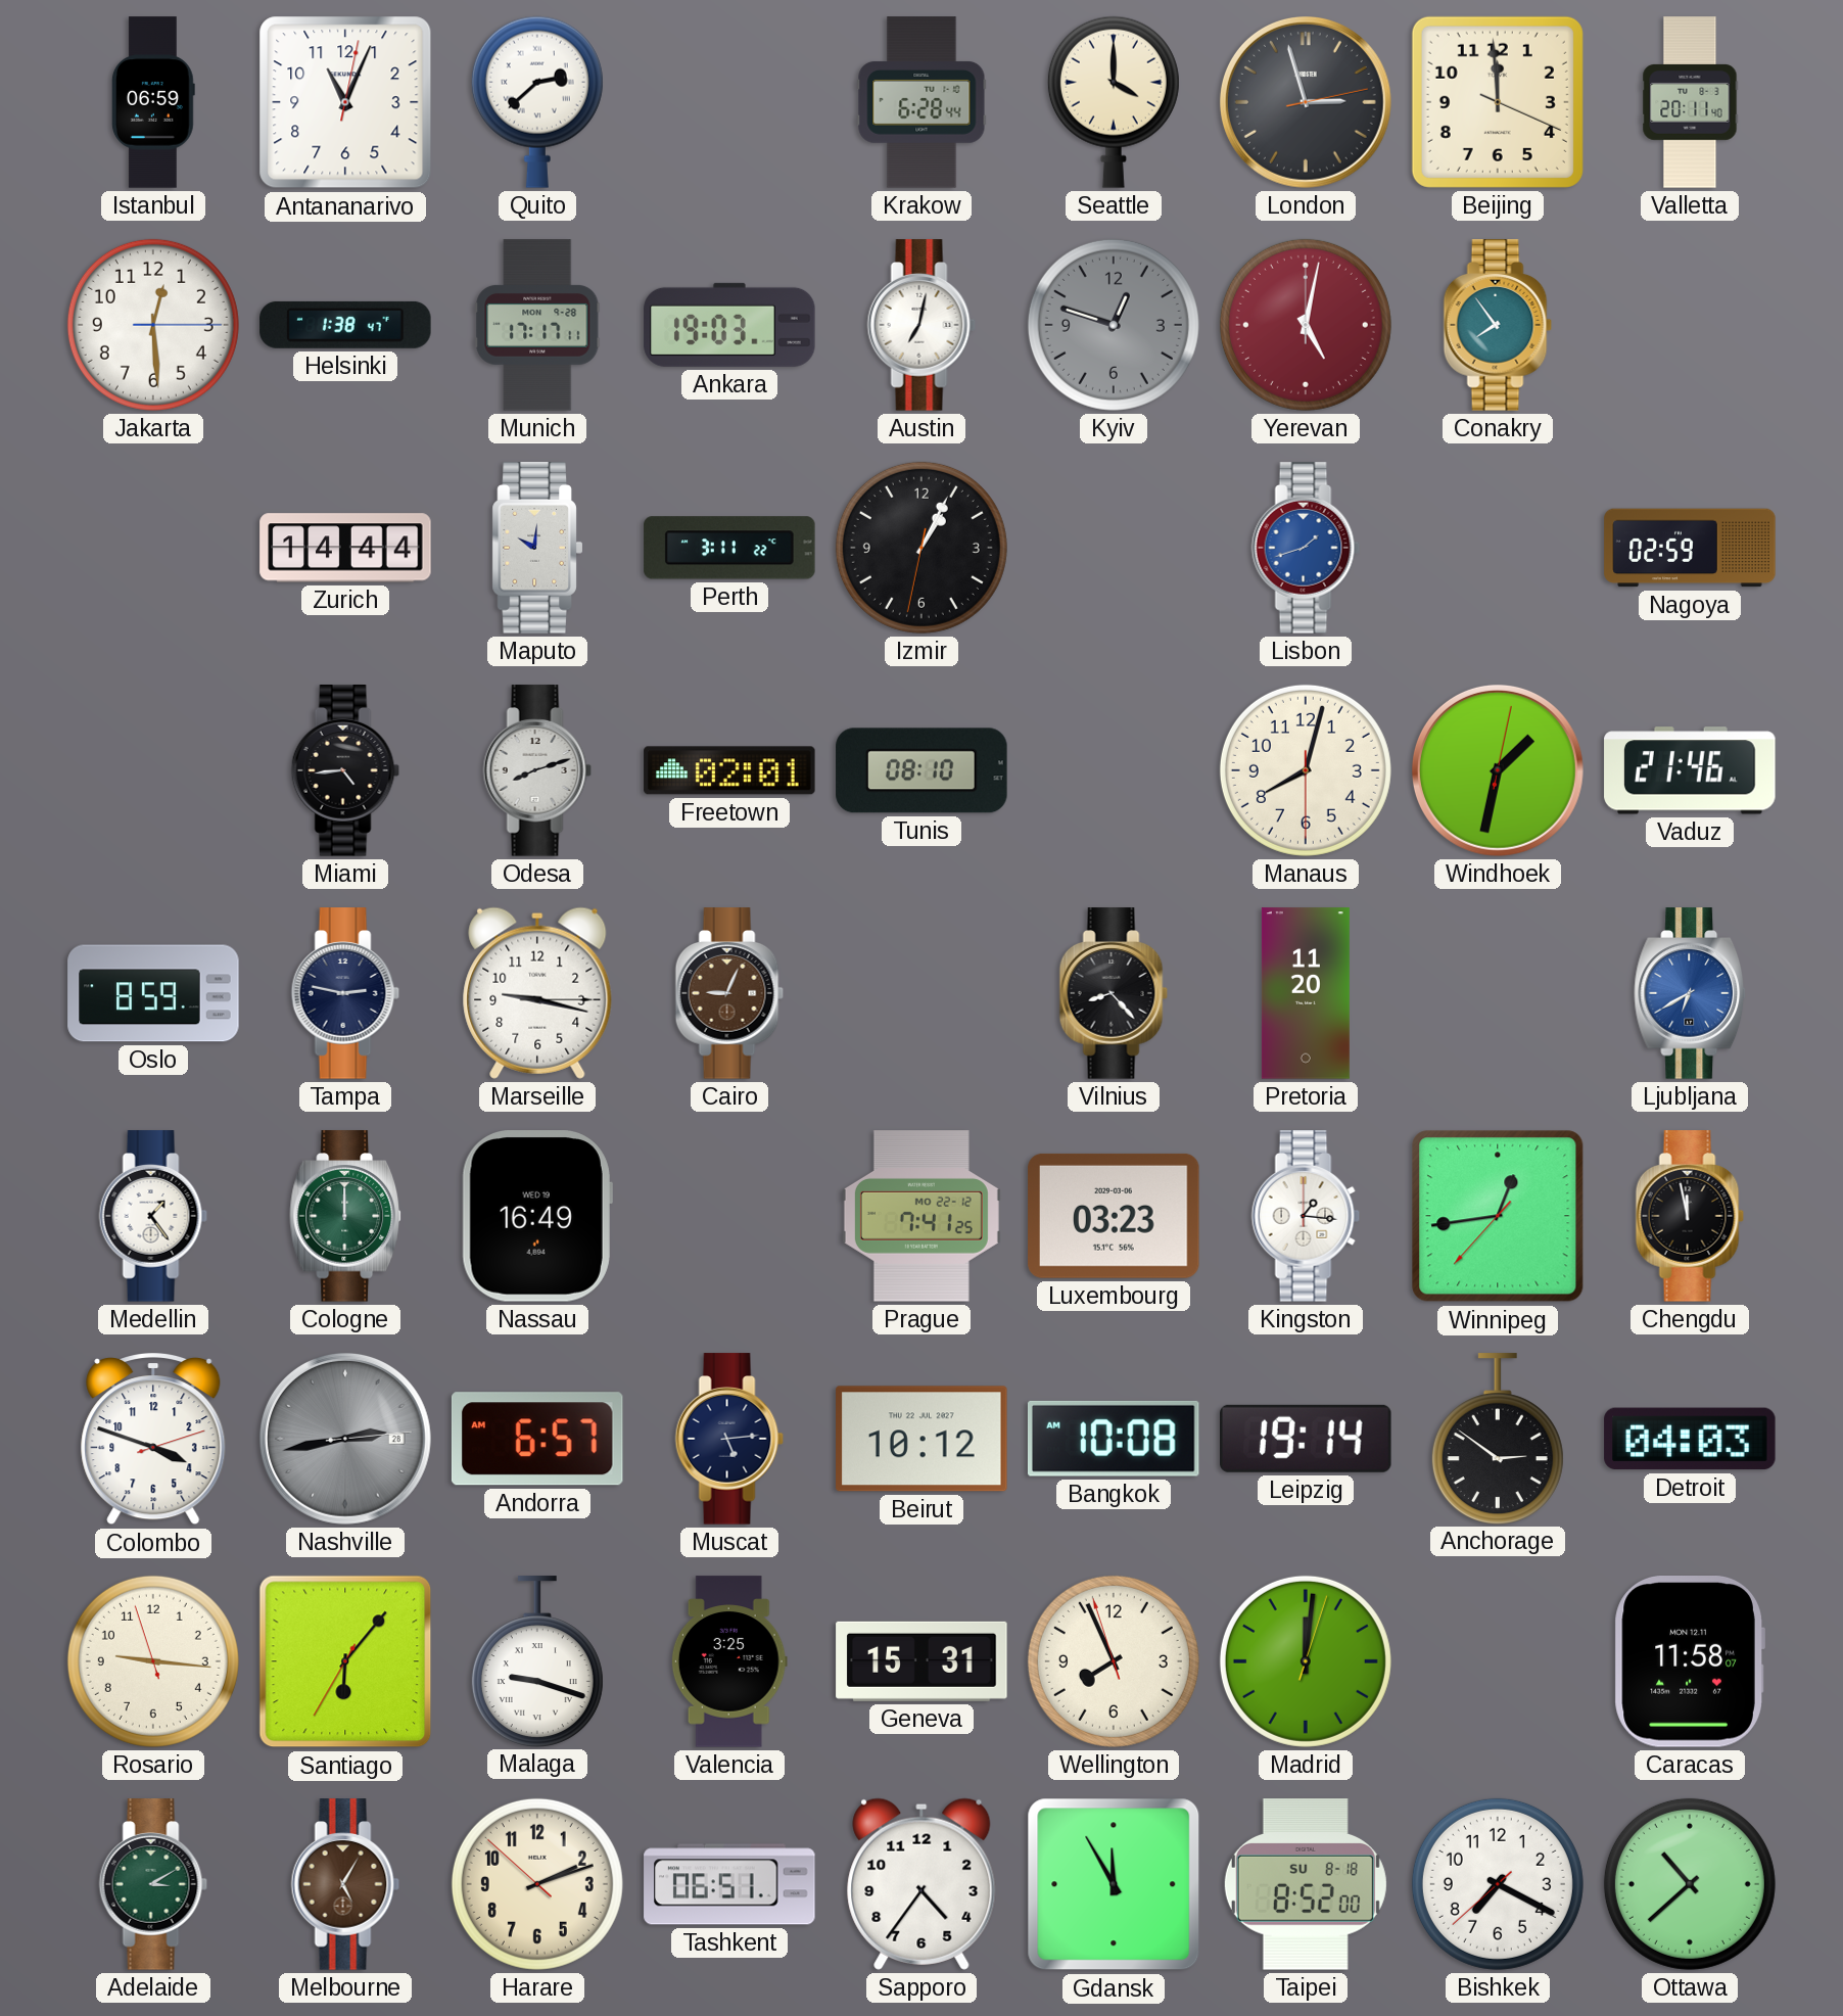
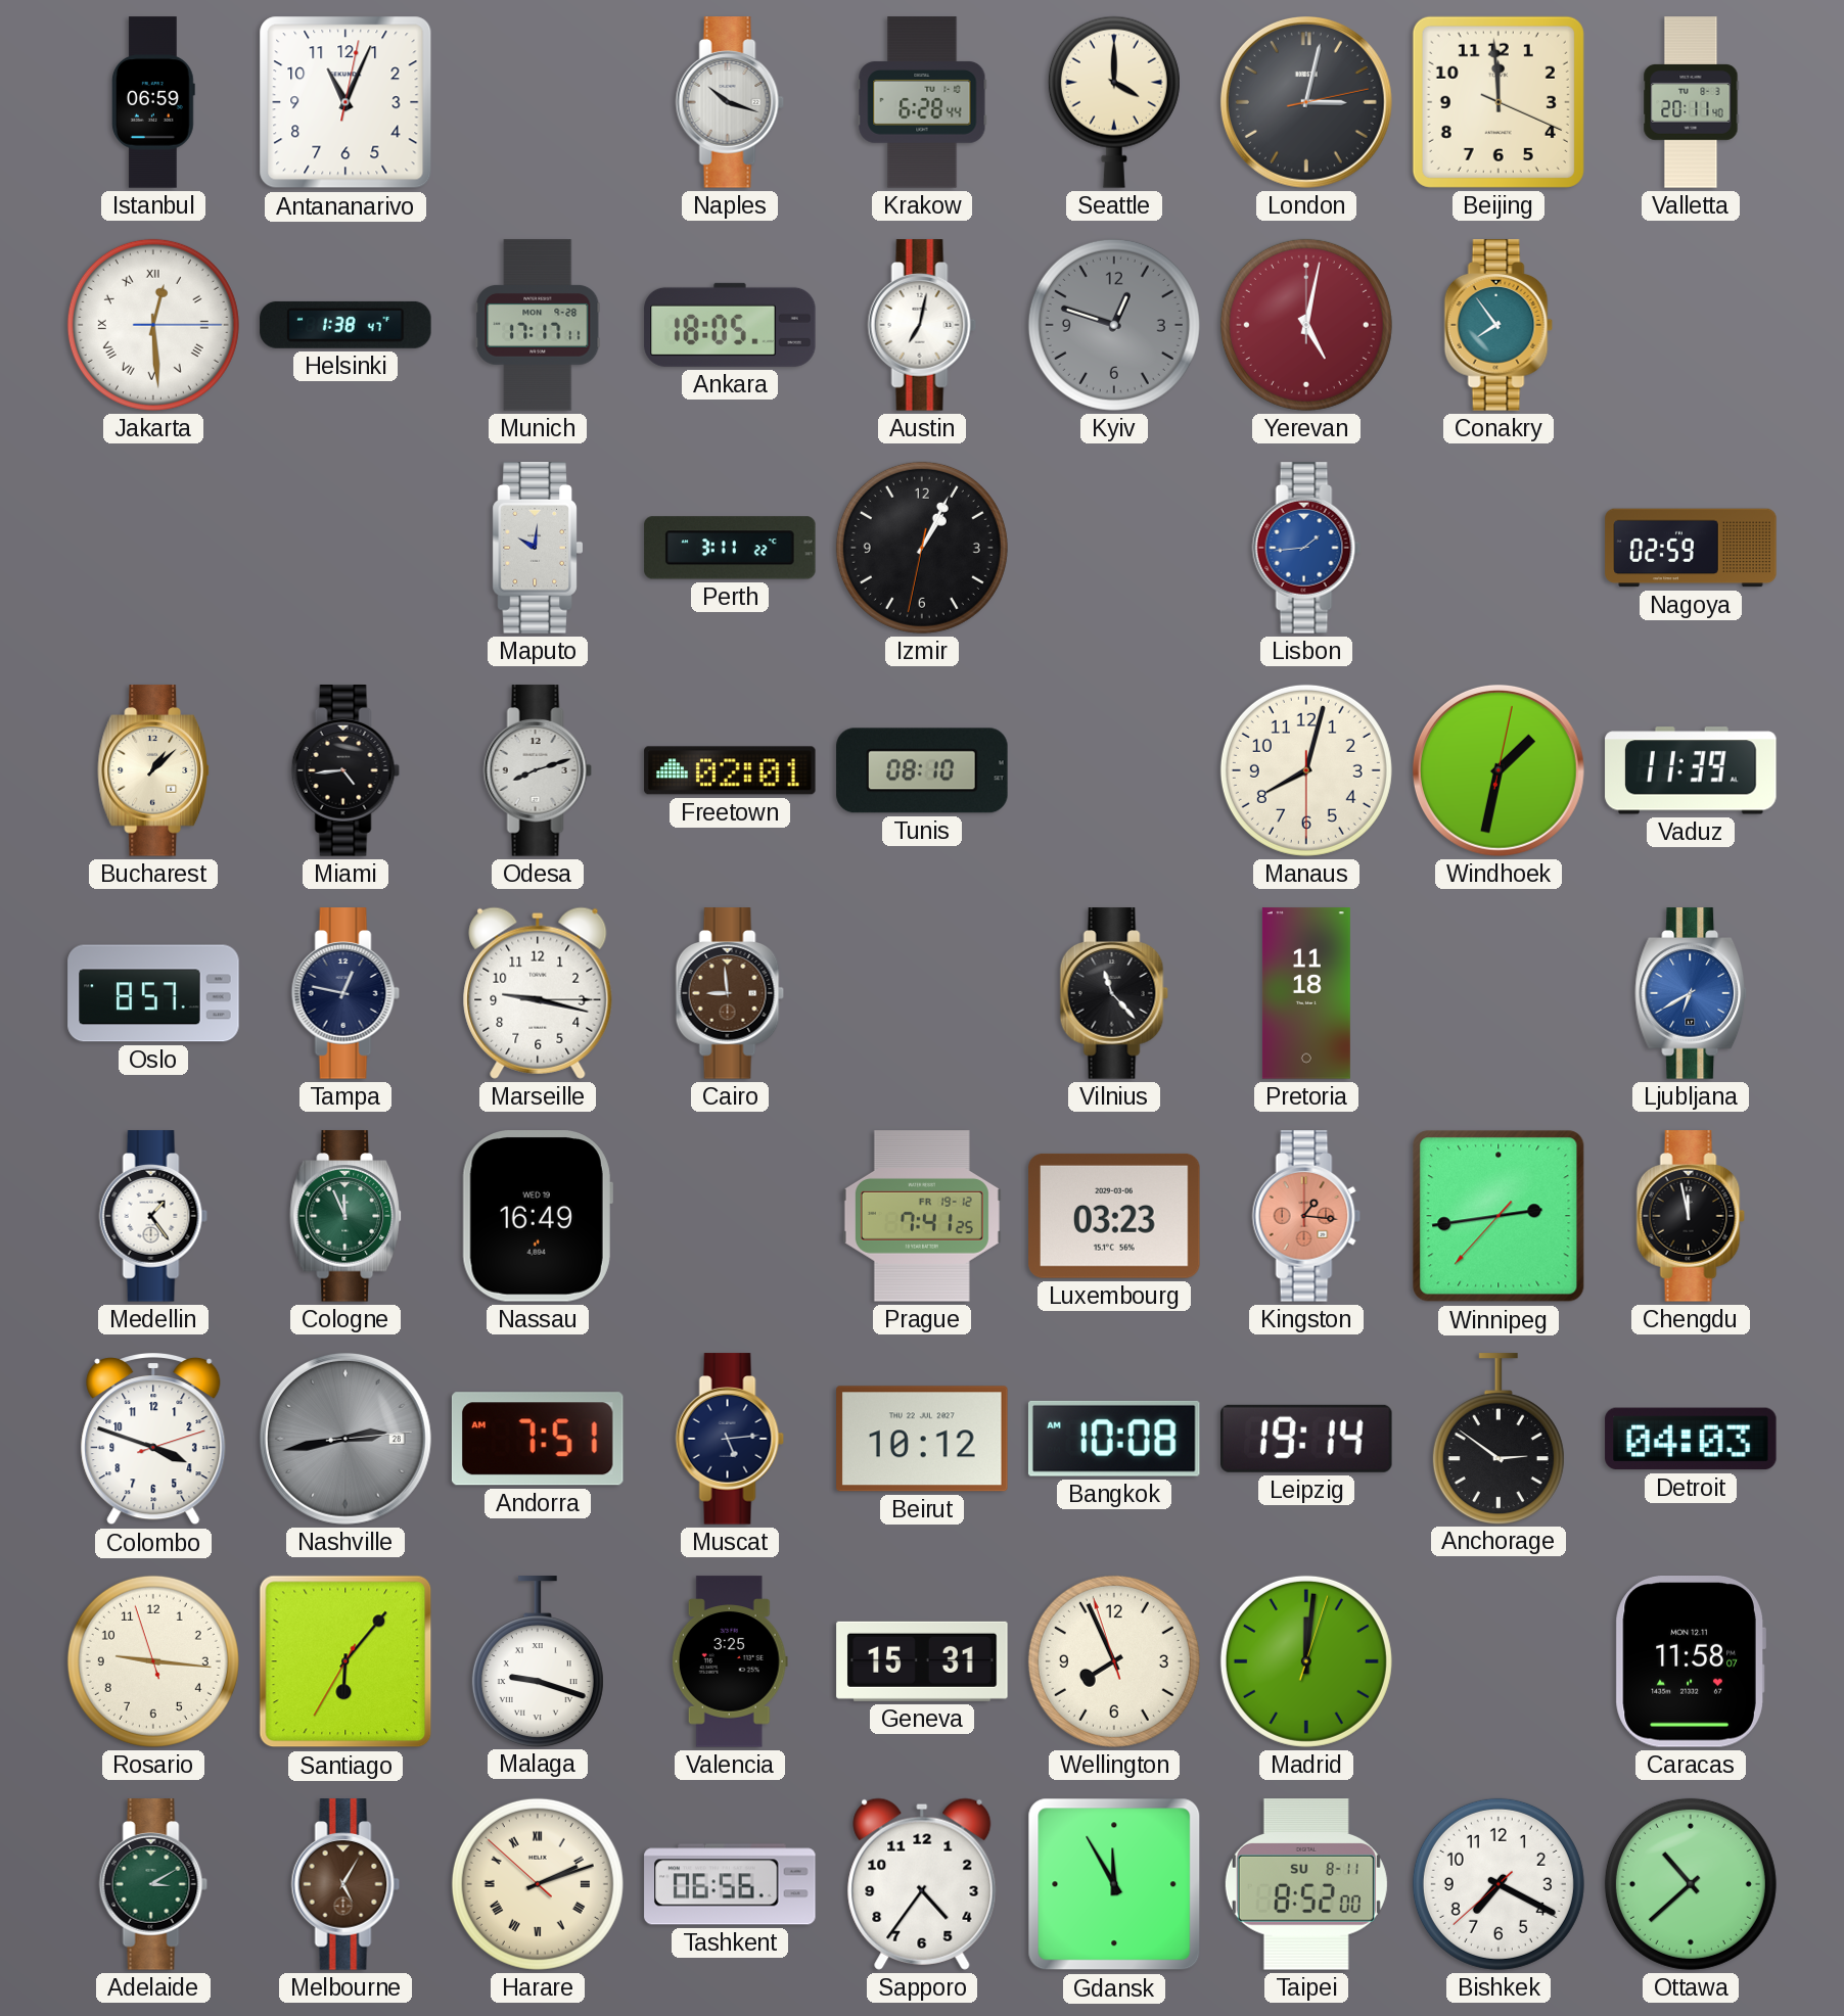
Quito: 2:38 -> none (537, 102)
Naples: none -> 10:18 (730, 102)
London: 2:57 -> 3:02 (1306, 102)
Jakarta numerals: Arabic -> Roman (153, 325)
Ankara: 19:03 -> 18:05 (730, 325)
Zurich: 14:44 -> none (345, 548)
Lisbon: 1:42 -> 1:44 (1306, 548)
Bucharest: none -> 1:08 (154, 770)
Vaduz: 21:46 -> 11:39 (1691, 770)
Oslo: 8:59 -> 8:57 (153, 993)
Tampa: 2:47 -> 12:47 (345, 993)
Cairo: 9:04 -> 8:59 (730, 993)
Vilnius: 8:23 -> 11:23 (1114, 993)
Pretoria: 11:20 -> 11:18 (1306, 993)
Cologne: 12:00 -> 11:56 (347, 1216)
Prague date: MO 22-12 -> FR 19-12 (922, 1216)
Kingston dial: white -> salmon (1306, 1216)
Winnipeg: 12:43 -> 2:43 (1499, 1216)
Andorra: 6:57 -> 7:51 (538, 1439)
Harare numerals: Arabic -> Roman (538, 1884)
Tashkent: 06:51 -> 06:56 (730, 1884)
Taipei date: SU 8-18 -> SU 8-11 (1306, 1884)
